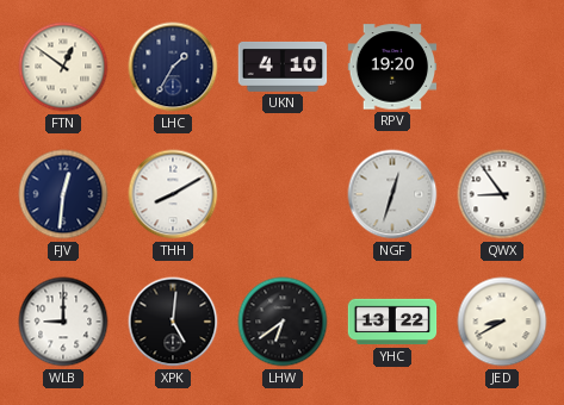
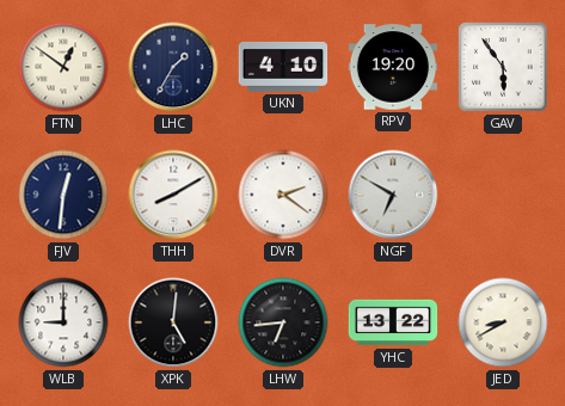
GAV: none -> 5:54 (503, 67)
DVR: none -> 2:21 (283, 195)
NGF: 12:33 -> 6:50 (393, 195)
QWX: 8:54 -> none (502, 194)
LHW: 6:39 -> 6:44 (283, 322)
